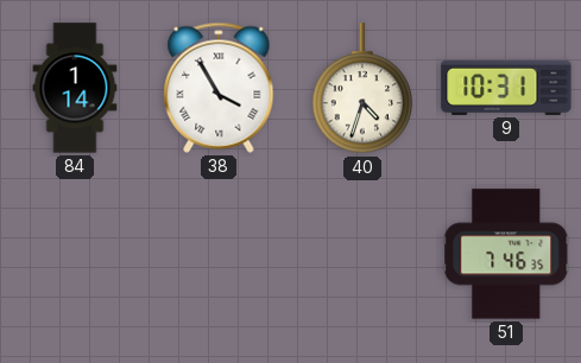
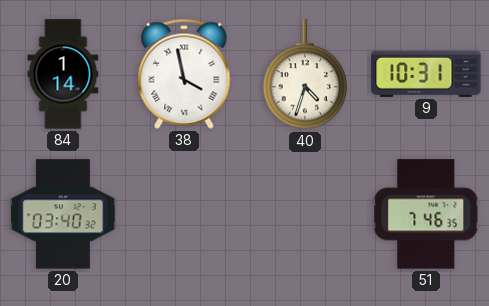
38: 3:55 -> 3:58 (184, 74)
20: none -> 03:40 (63, 214)
